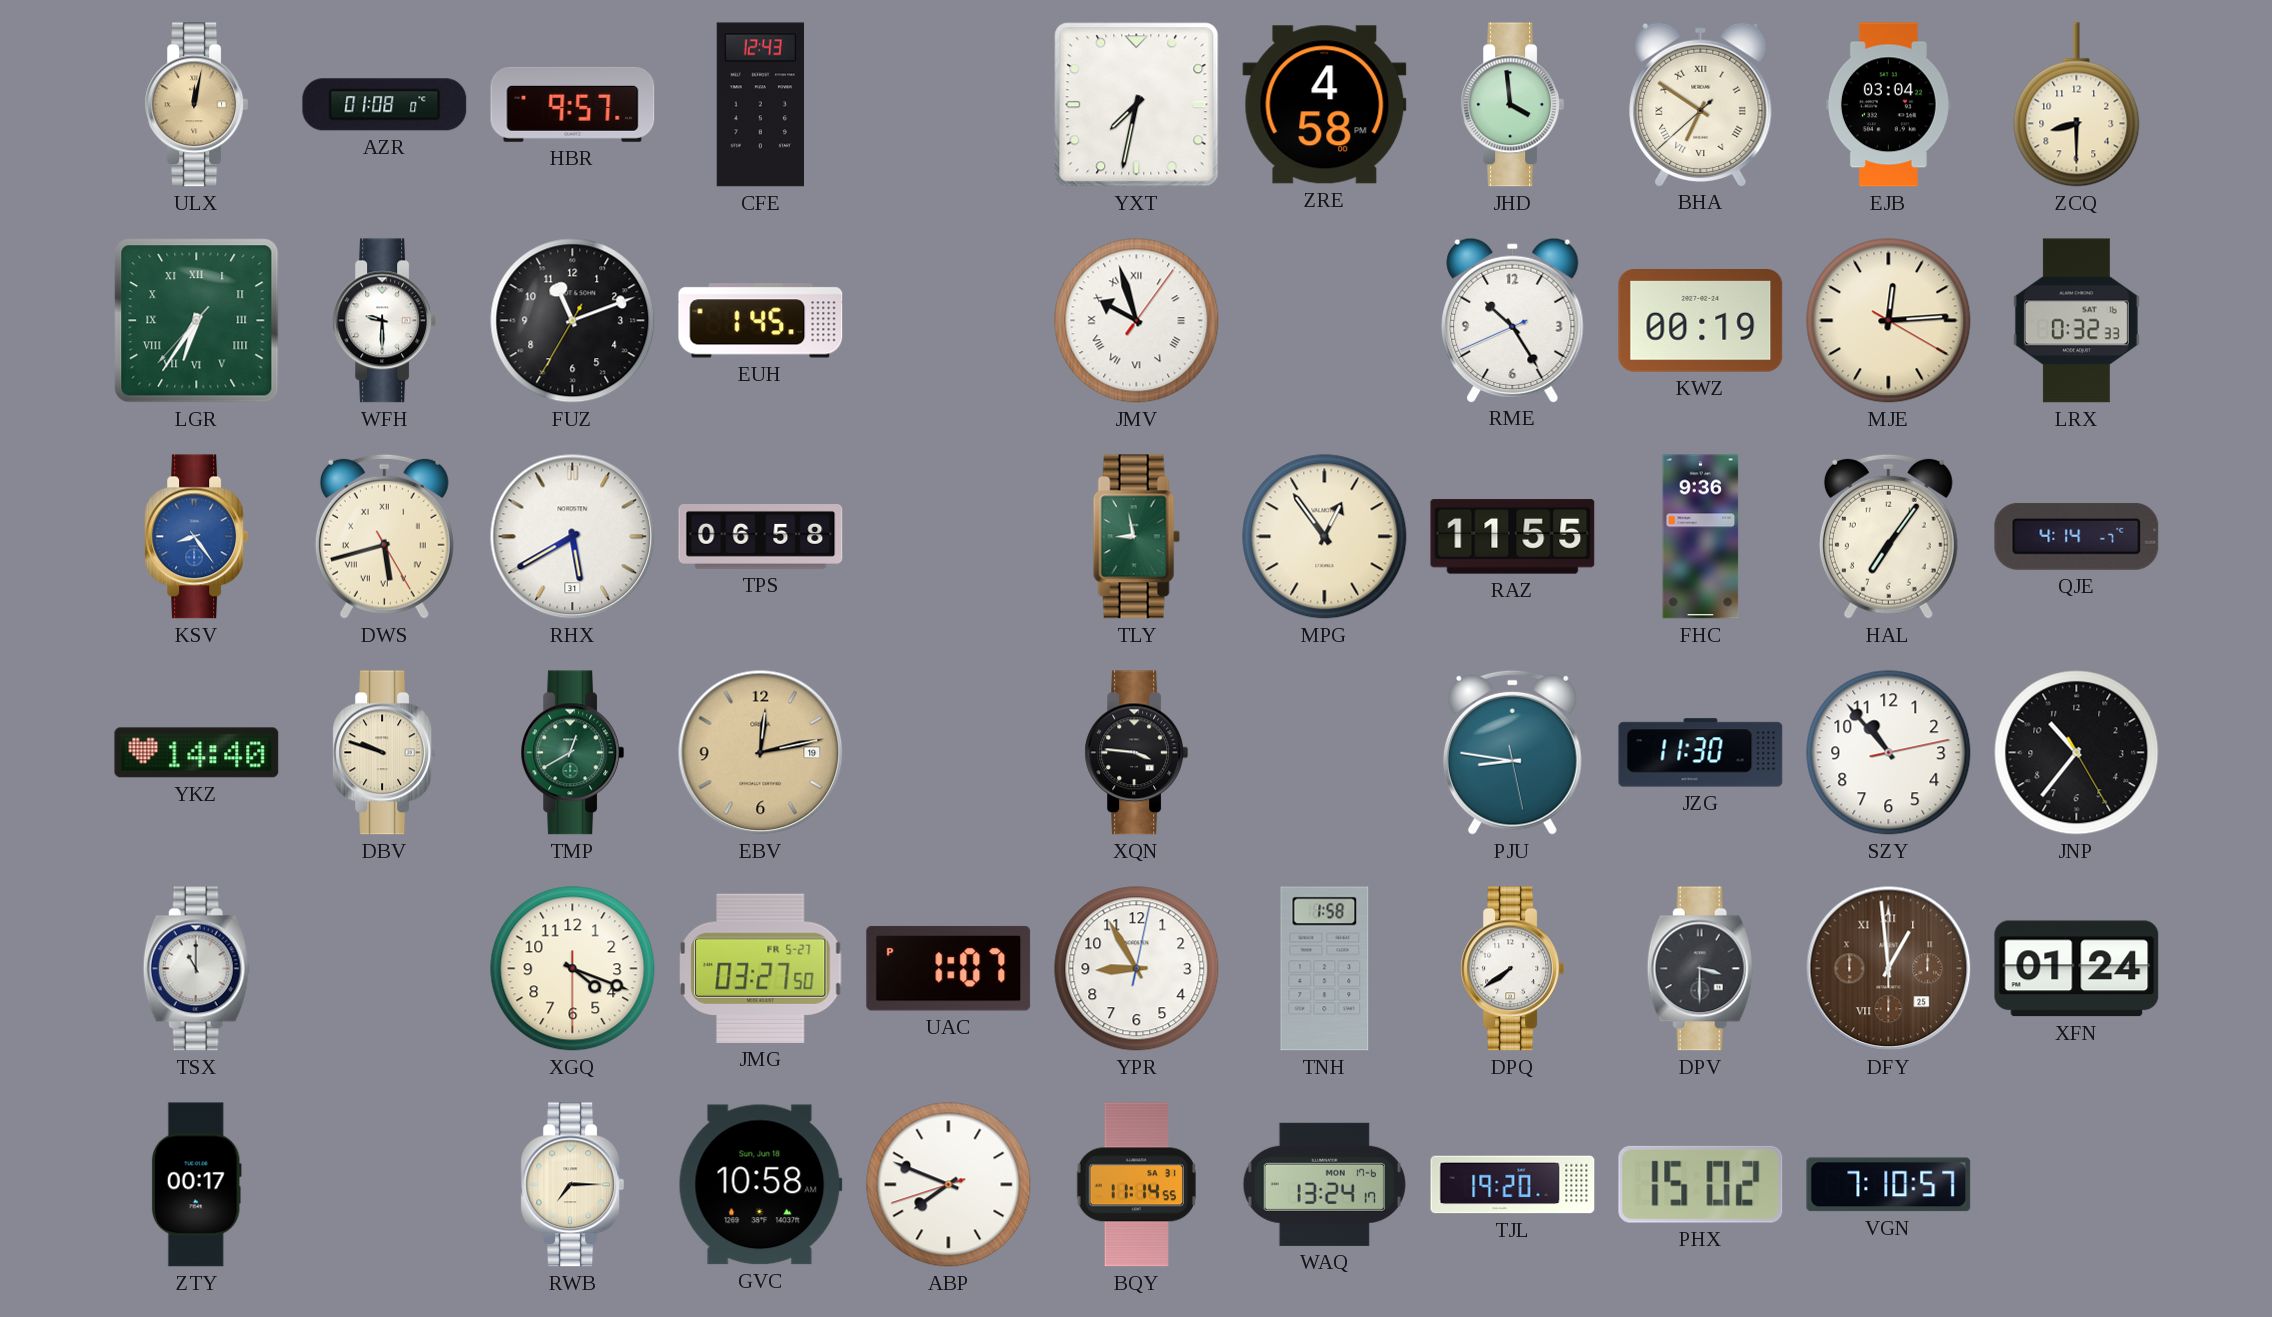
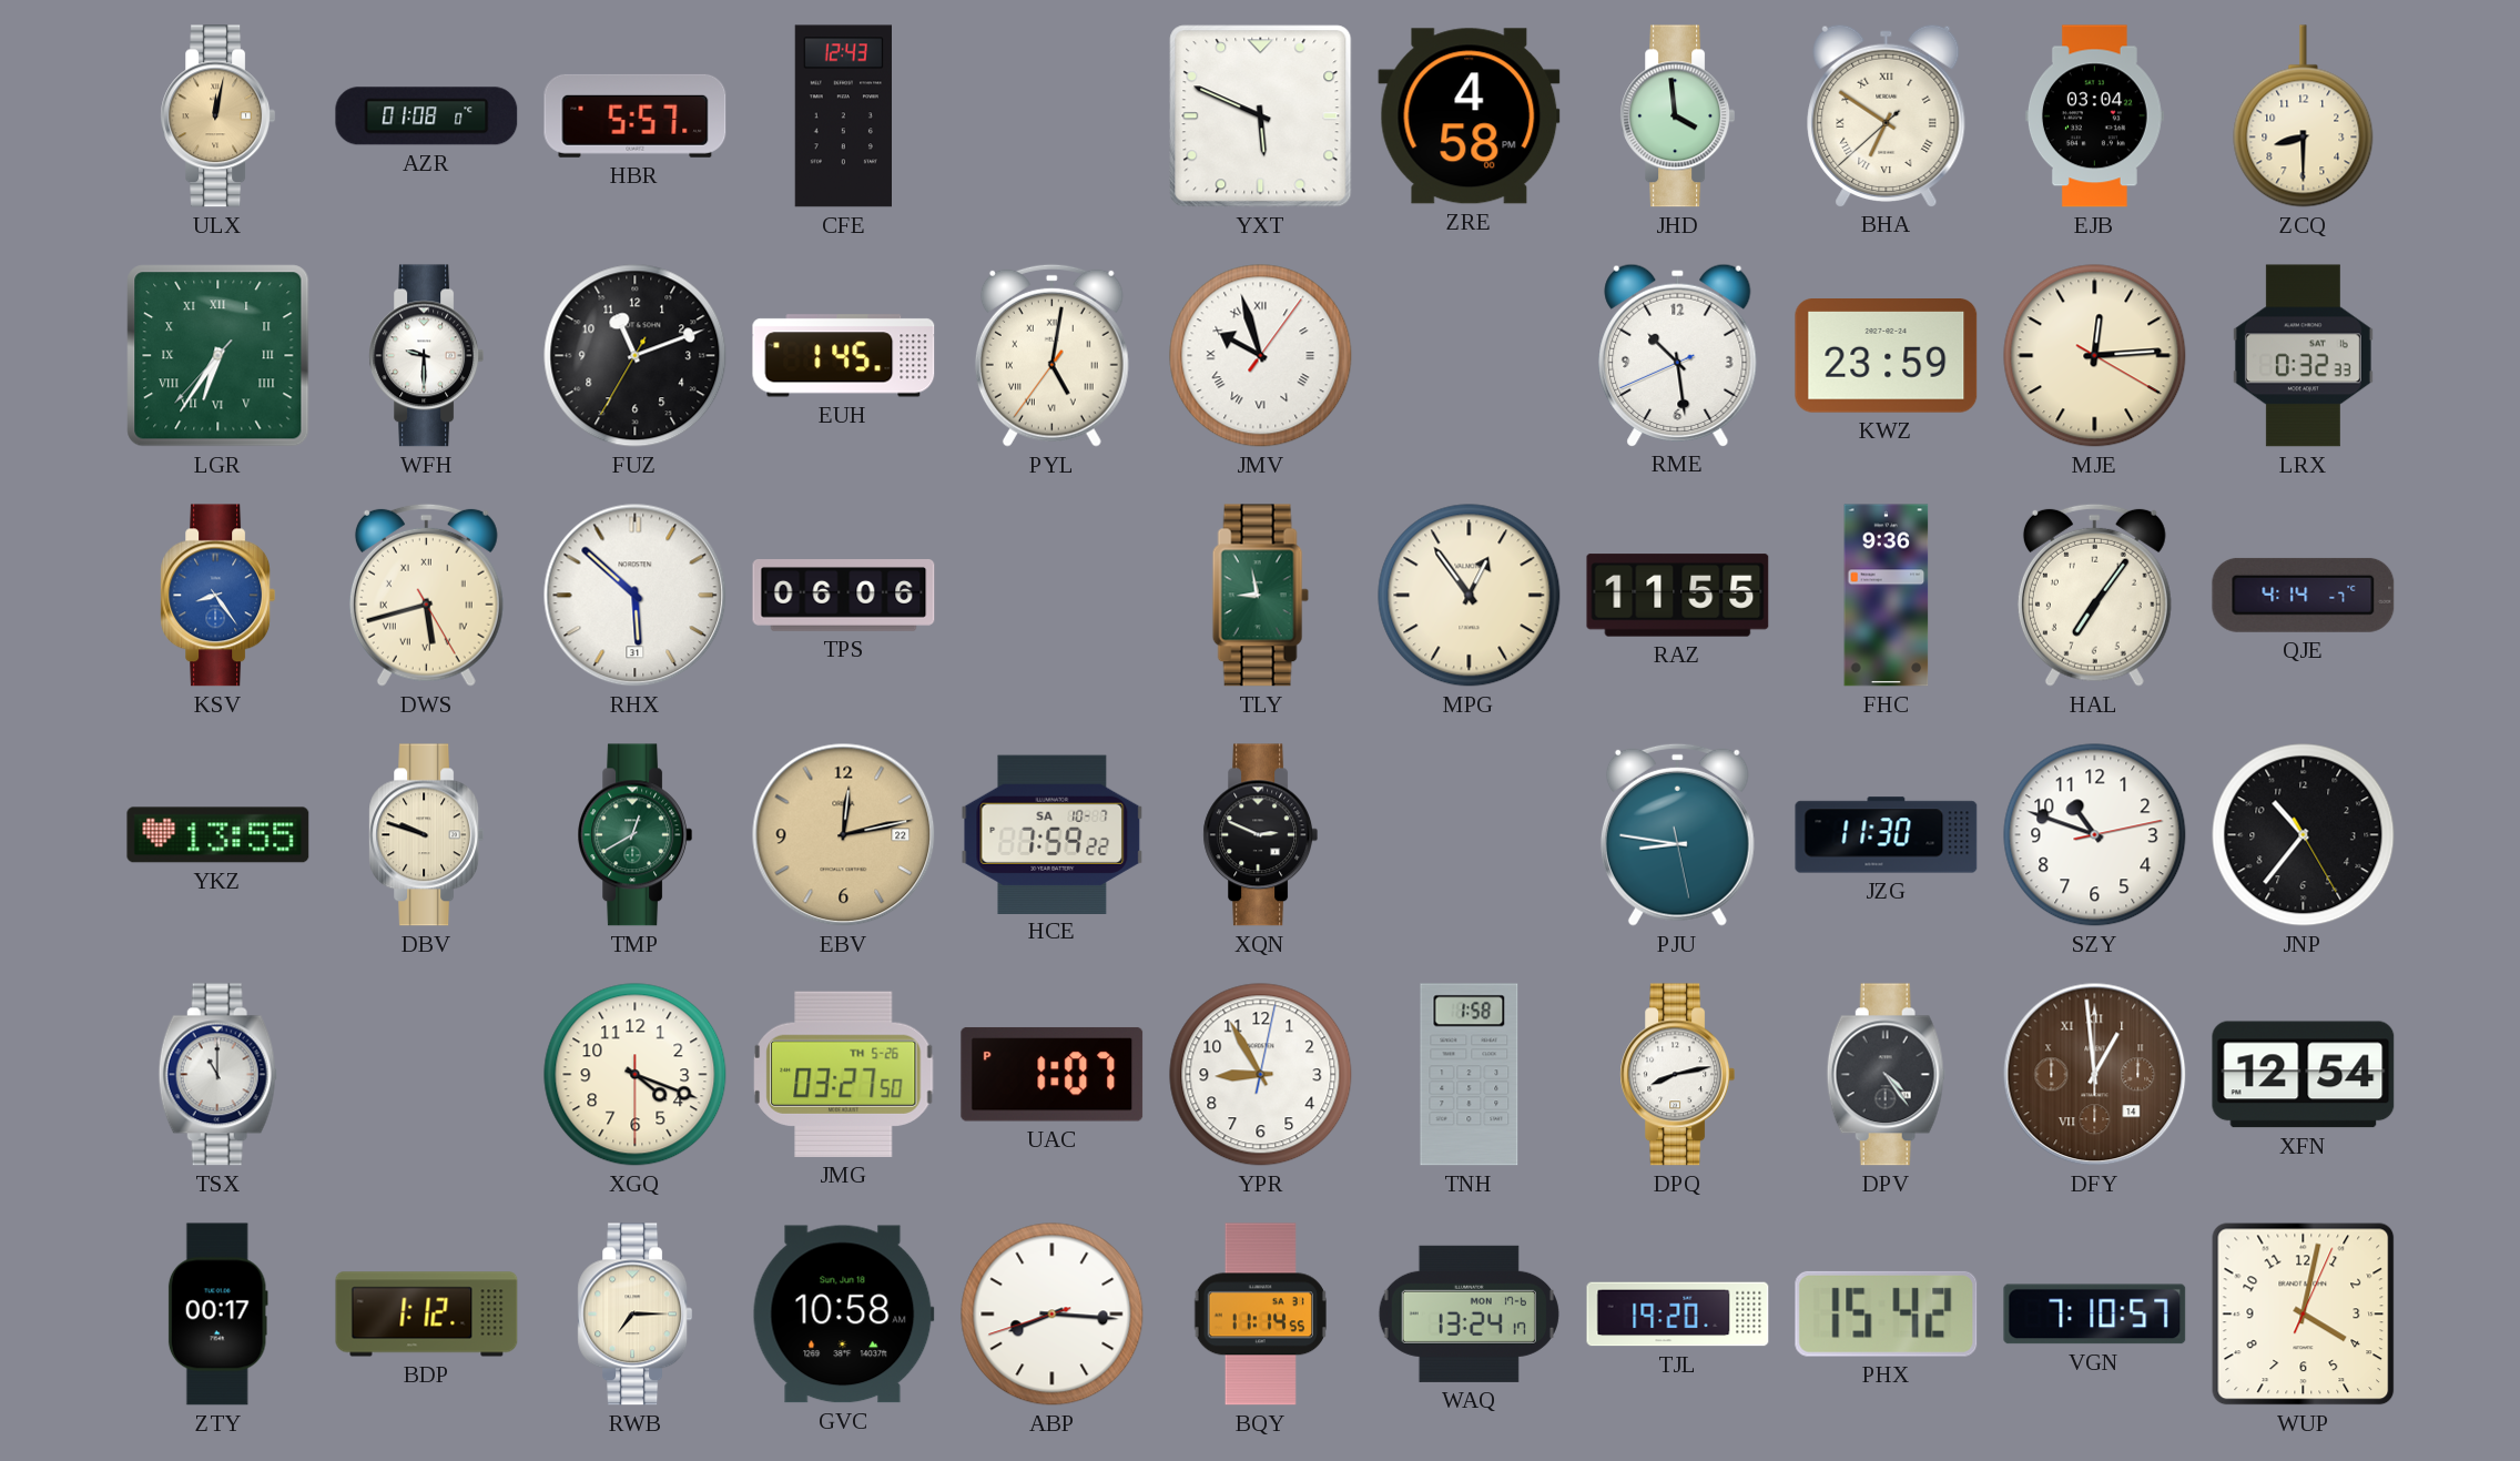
HBR: 9:57 -> 5:57 (636, 115)
YXT: 7:32 -> 5:49 (1261, 116)
PYL: none -> 5:01 (1051, 355)
RME: 10:24 -> 10:28 (1678, 355)
KWZ: 00:19 -> 23:59 (1887, 356)
RHX: 5:40 -> 5:52 (636, 596)
TPS: 06:58 -> 06:06 (844, 596)
YKZ: 14:40 -> 13:55 (219, 835)
EBV date: 19 -> 22 (844, 835)
HCE: none -> 7:59 (1053, 834)
XQN: 3:46 -> 2:49 (1261, 835)
SZY: 10:53 -> 10:48 (2095, 835)
JMG date: FR 5-27 -> TH 5-26 (844, 1074)
DPQ: 7:39 -> 8:13 (1678, 1075)
DPV: 3:30 -> 4:24 (1886, 1075)
DFY date: 25 -> 14 (2095, 1075)
XFN: 01:24 -> 12:54 (2304, 1075)
BDP: none -> 1:12 (427, 1315)
ABP: 7:48 -> 8:15 (1053, 1315)
PHX: 15:02 -> 15:42 (1887, 1313)
WUP: none -> 4:02 (2304, 1315)
